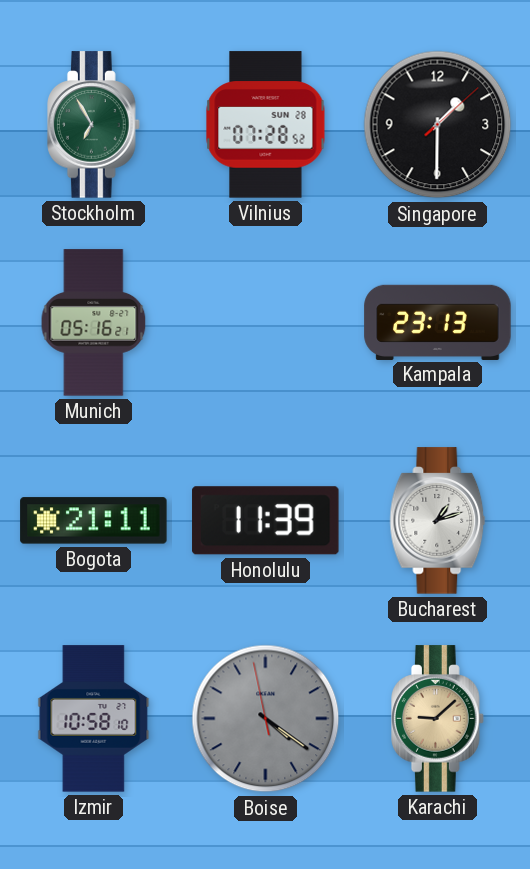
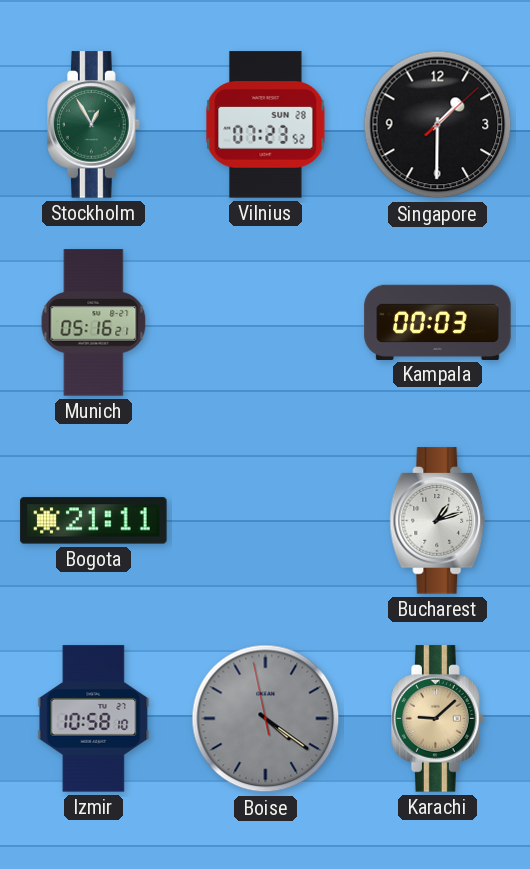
Stockholm: 6:55 -> 12:55 (94, 125)
Vilnius: 07:28 -> 07:23 (266, 125)
Kampala: 23:13 -> 00:03 (438, 322)
Honolulu: 11:39 -> none (266, 521)
